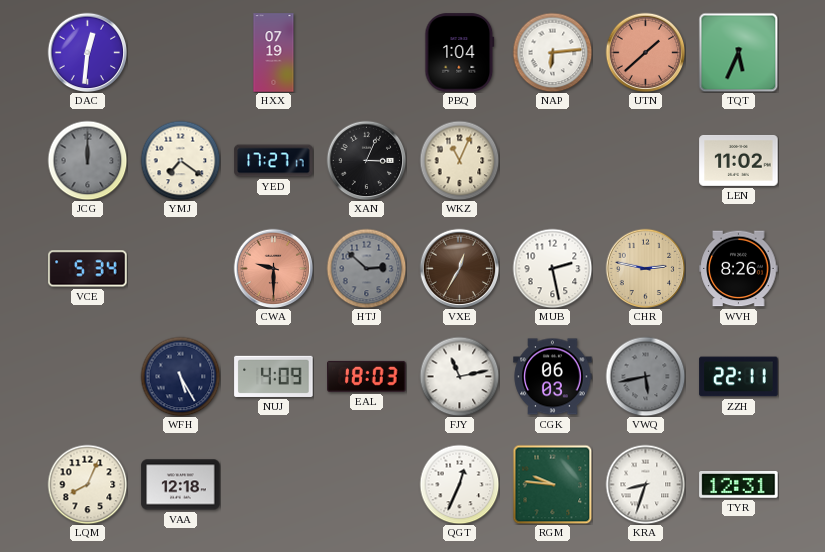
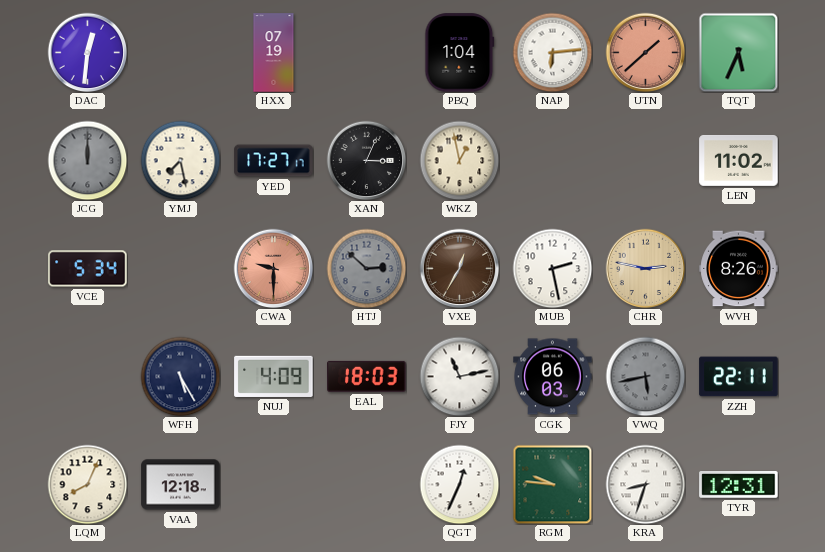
YMJ: 7:21 -> 7:28 (180, 160)
WKZ: 11:04 -> 12:58 (459, 160)
